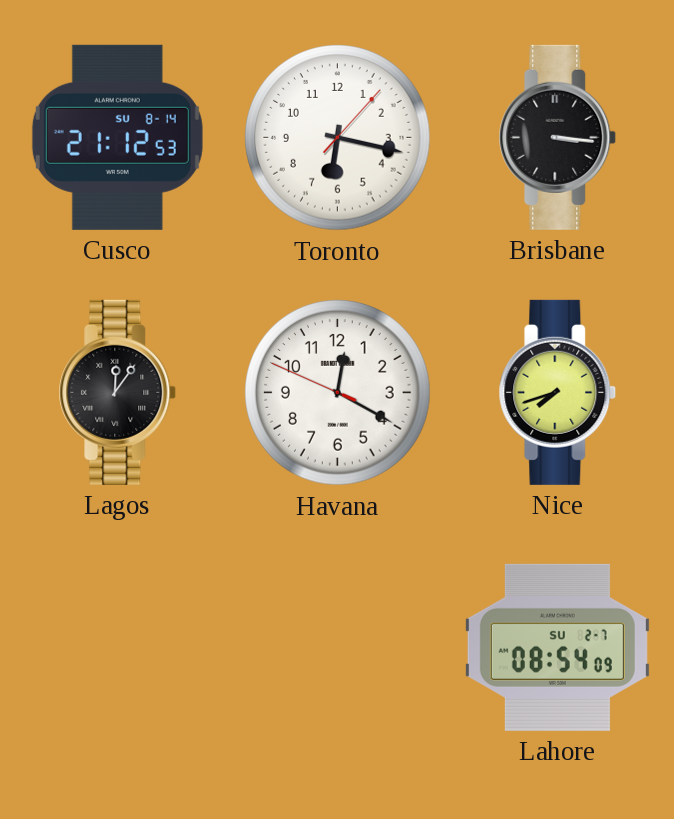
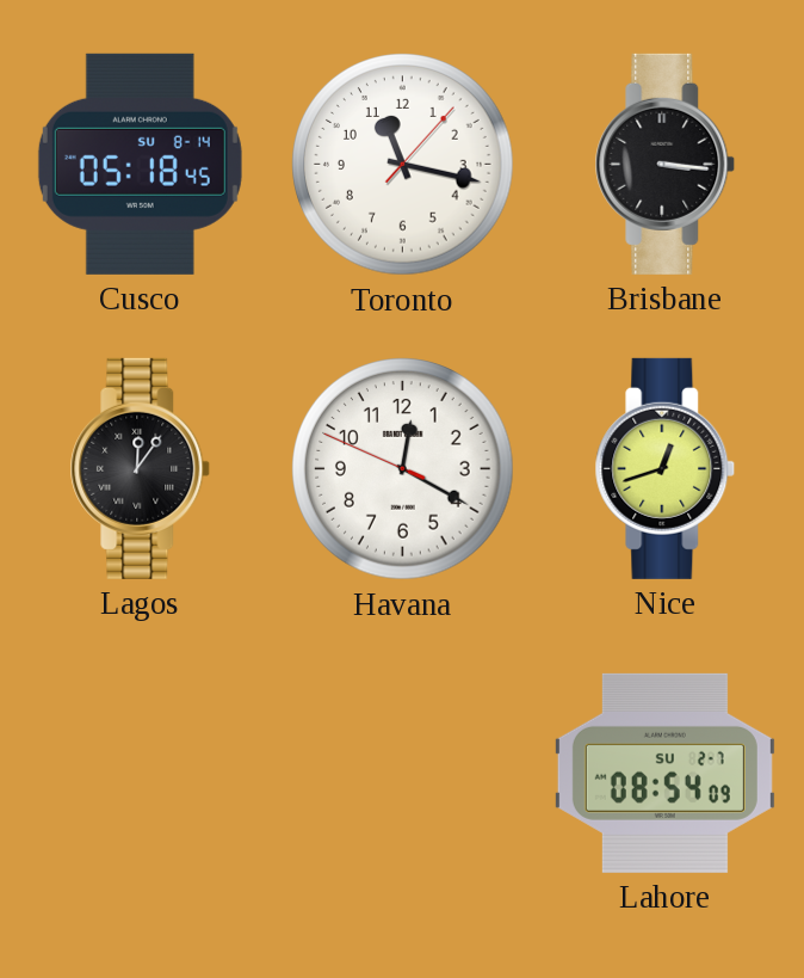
Cusco: 21:12 -> 05:18 (140, 164)
Toronto: 6:17 -> 11:17 (403, 165)
Nice: 7:42 -> 12:42 (666, 468)
